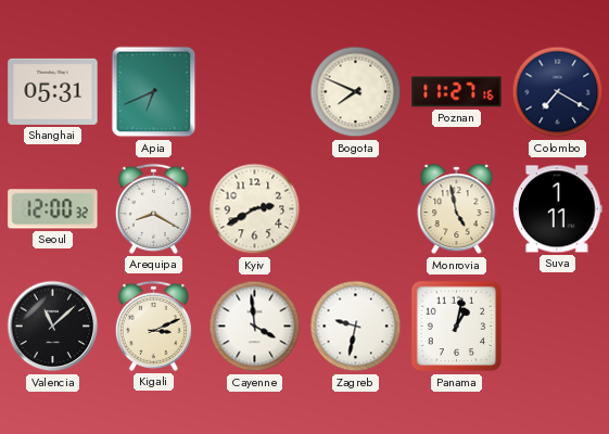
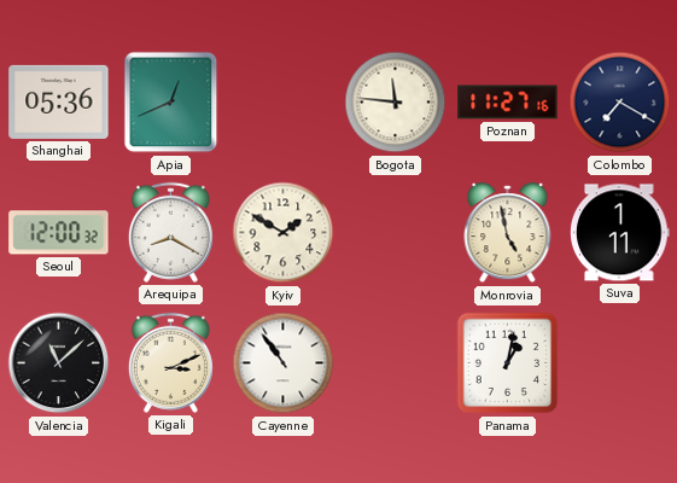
Shanghai: 05:31 -> 05:36 (59, 101)
Apia: 6:41 -> 12:41 (171, 103)
Bogota: 7:49 -> 11:46 (396, 103)
Kyiv: 2:40 -> 1:50 (284, 233)
Cayenne: 3:59 -> 10:54 (284, 363)
Zagreb: 9:32 -> none (356, 327)
